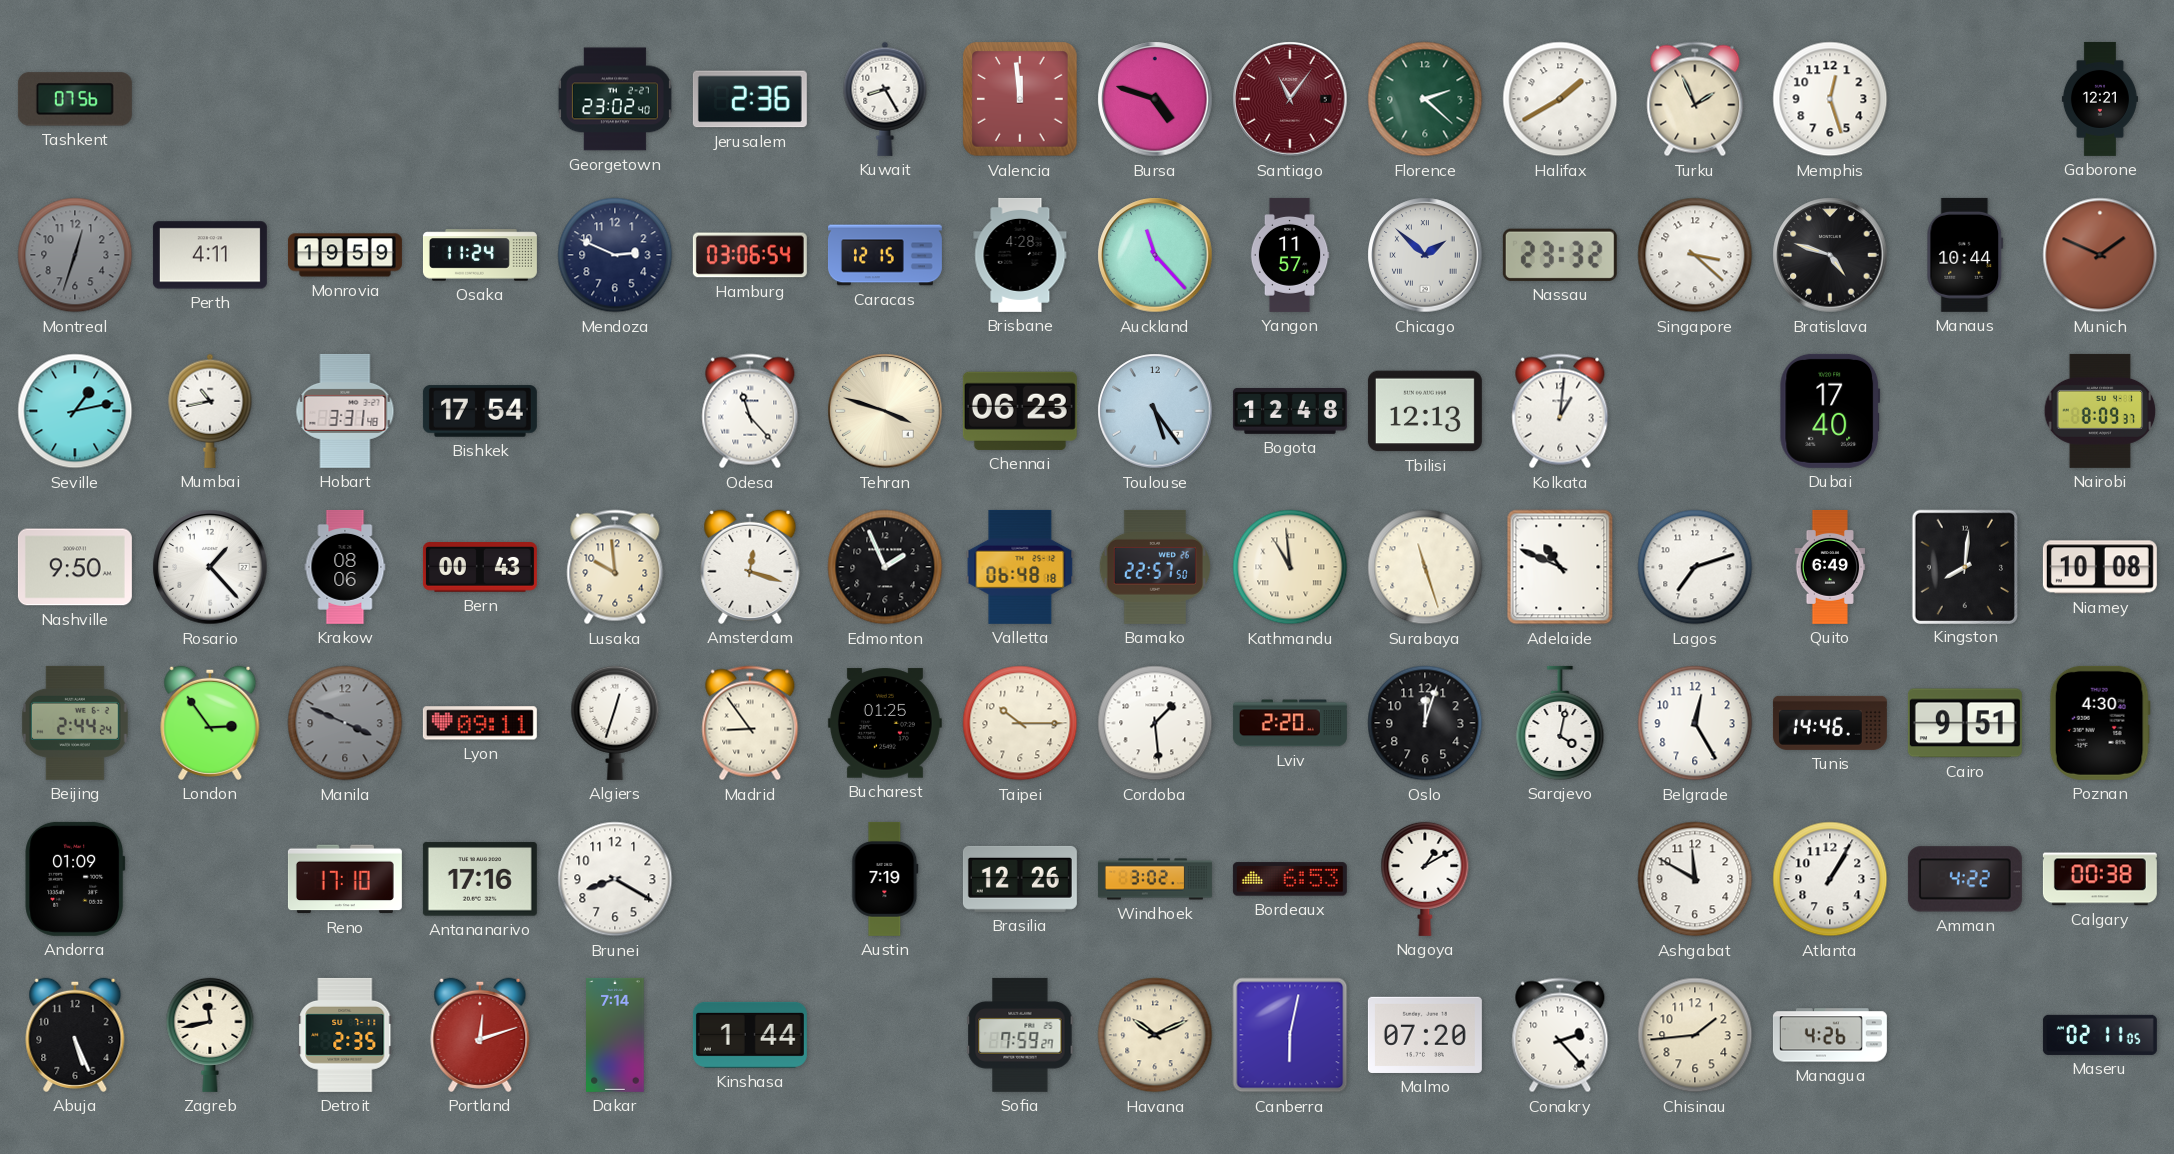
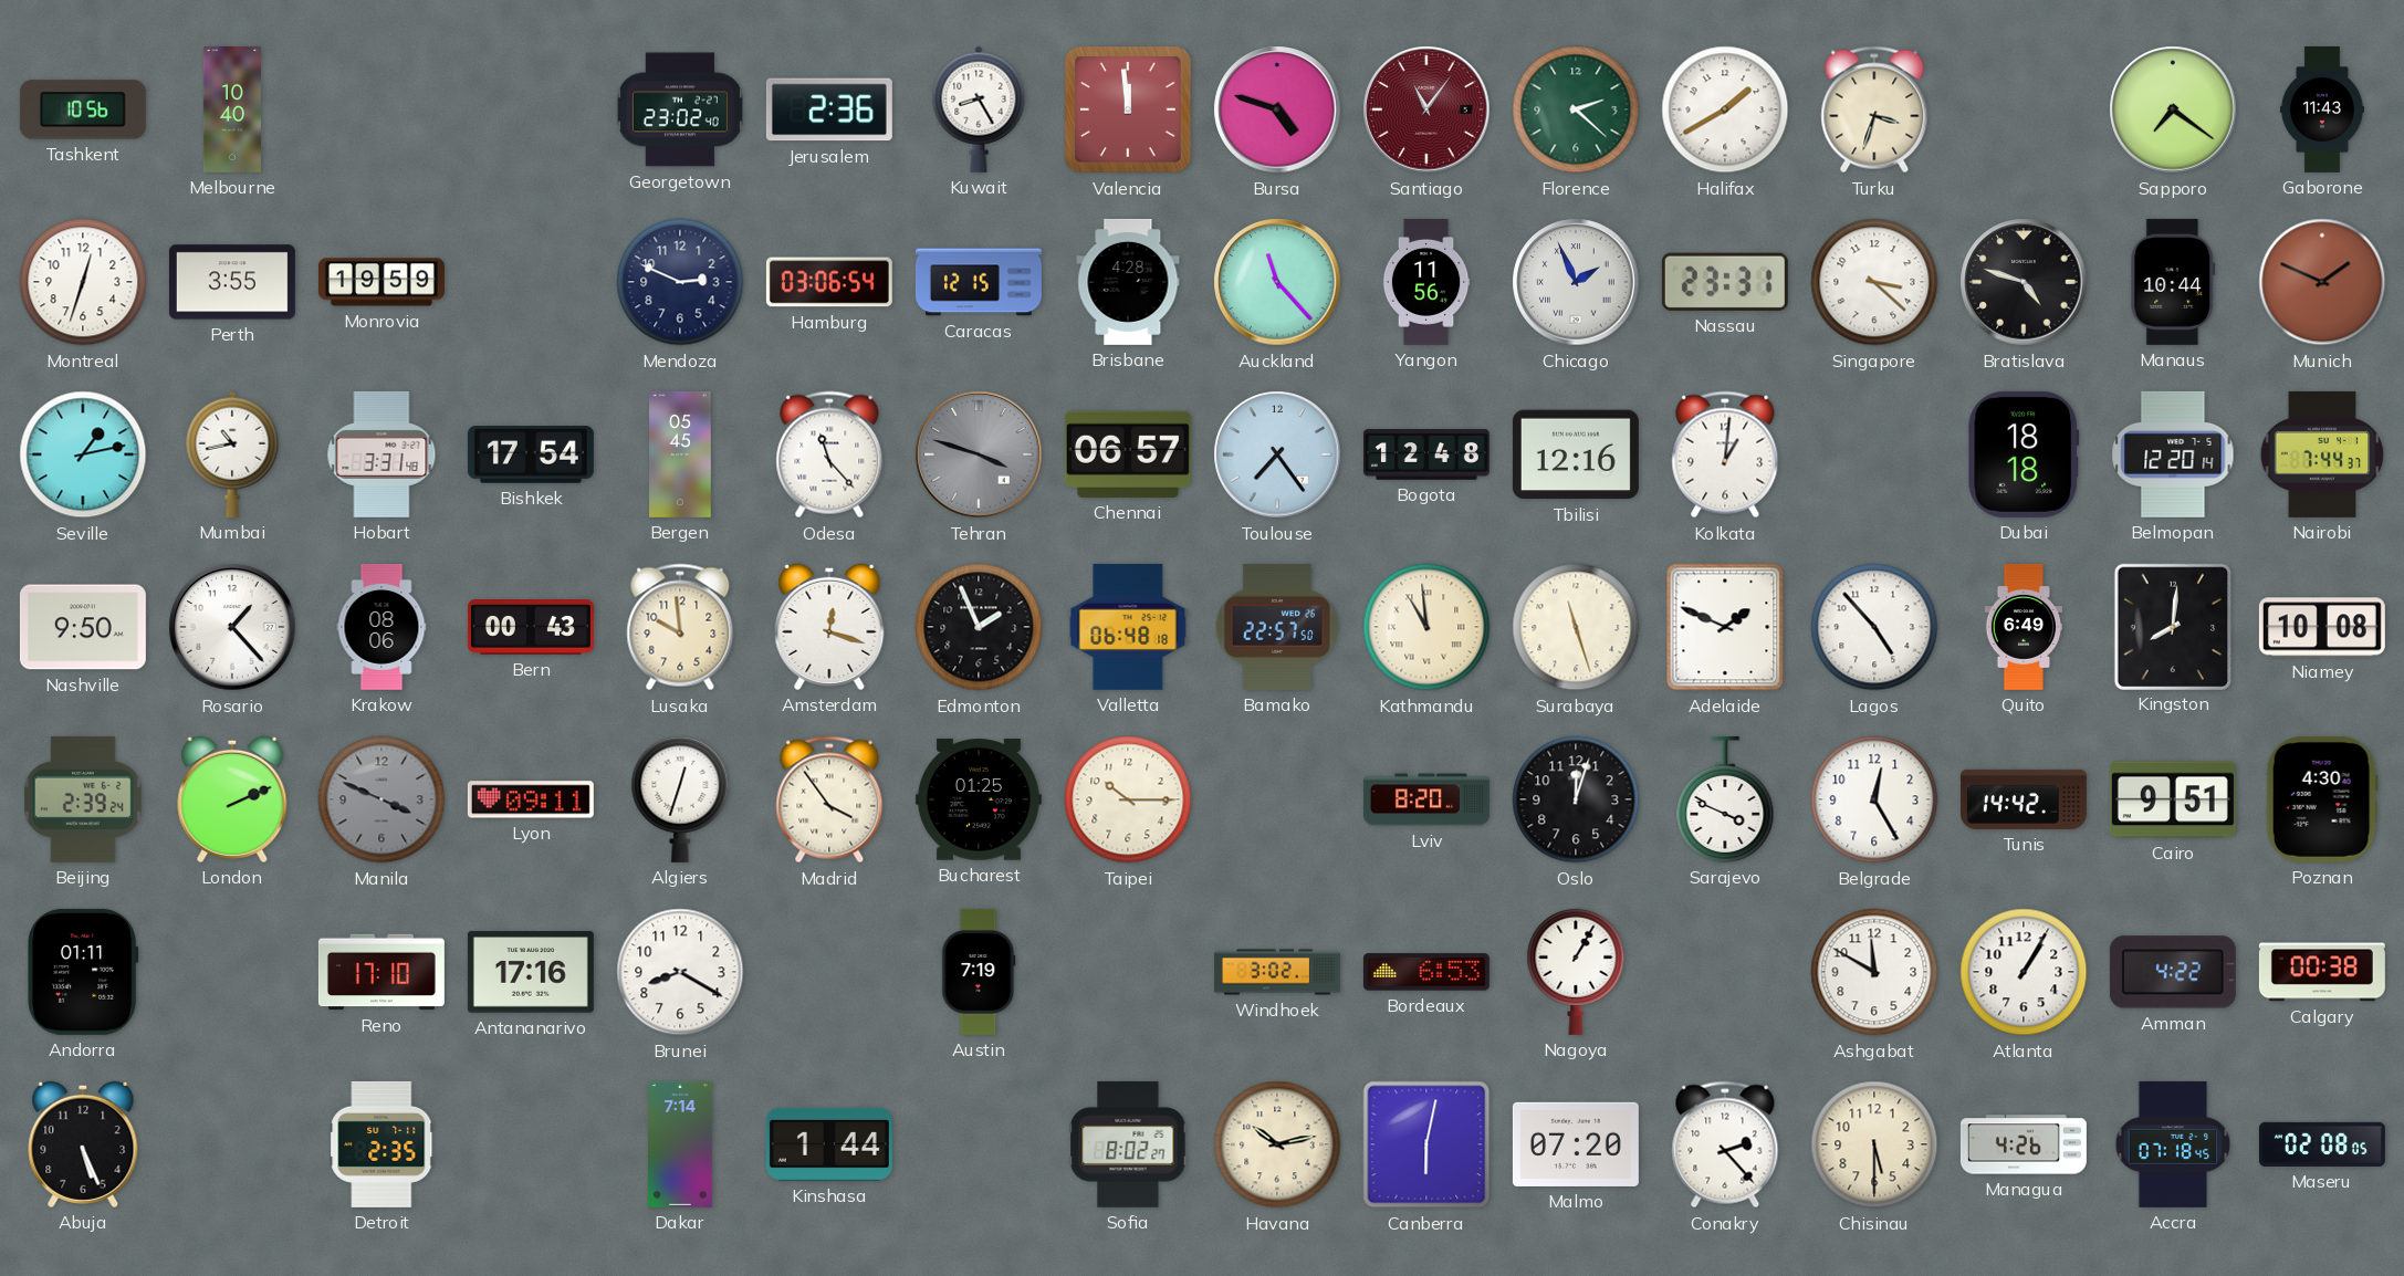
Tashkent: 07:56 -> 10:56 (83, 109)
Melbourne: none -> 10:40 (232, 109)
Turku: 1:56 -> 3:33 (1874, 109)
Memphis: 12:27 -> none (1830, 99)
Sapporo: none -> 7:21 (2173, 109)
Gaborone: 12:21 -> 11:43 (2322, 109)
Montreal dial: grey -> white (83, 282)
Perth: 4:11 -> 3:55 (232, 282)
Osaka: 11:24 -> none (480, 255)
Yangon: 11:57 -> 11:56 (1426, 282)
Chicago: 1:52 -> 1:56 (1576, 282)
Nassau: 23:32 -> 23:31 (1725, 282)
Bergen: none -> 05:45 (680, 454)
Tehran dial: cream -> grey (979, 454)
Chennai: 06:23 -> 06:57 (1128, 454)
Toulouse: 5:24 -> 7:24 (1277, 454)
Tbilisi: 12:13 -> 12:16 (1576, 454)
Dubai: 17:40 -> 18:18 (2024, 454)
Belmopan: none -> 12:20 (2173, 454)
Nairobi: 8:09 -> 7:44 (2322, 454)
Adelaide: 10:49 -> 1:49 (1725, 627)
Lagos: 7:12 -> 4:53 (1874, 627)
Beijing: 2:44 -> 2:39 (83, 799)
London: 2:54 -> 2:11 (232, 799)
Madrid: 8:54 -> 3:54 (829, 799)
Cordoba: 1:29 -> none (1155, 723)
Lviv: 2:20 -> 8:20 (1426, 799)
Sarajevo: 4:02 -> 3:49 (1725, 799)
Tunis: 14:46 -> 14:42 (2024, 799)
Andorra: 01:09 -> 01:11 (83, 972)
Brasilia: 12:26 -> none (1020, 879)
Nagoya: 1:10 -> 1:05 (1576, 972)
Zagreb: 11:43 -> none (210, 1035)
Portland: 12:12 -> none (480, 1035)
Sofia: 7:59 -> 8:02 (1128, 1144)
Havana: 10:11 -> 10:13 (1277, 1144)
Chisinau: 1:44 -> 5:30 (1874, 1144)
Accra: none -> 07:18 (2173, 1144)
Maseru: 02:11 -> 02:08 (2322, 1144)
